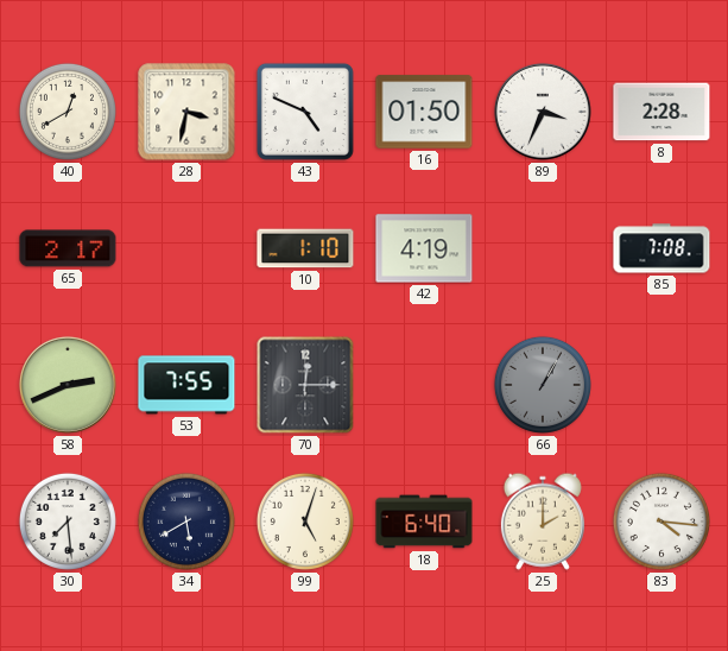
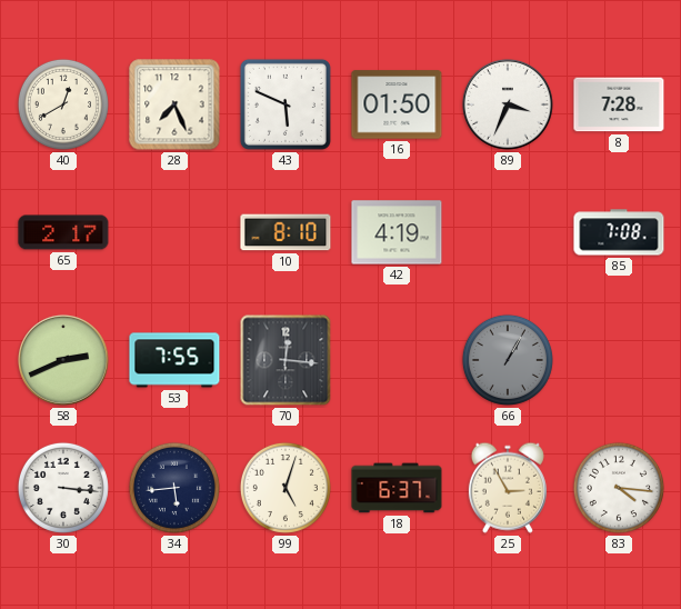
28: 3:32 -> 7:26 (174, 104)
43: 4:49 -> 5:49 (286, 104)
8: 2:28 -> 7:28 (619, 104)
10: 1:10 -> 8:10 (286, 232)
70: 12:15 -> 12:16 (286, 360)
30: 7:29 -> 3:16 (63, 488)
34: 5:40 -> 5:44 (174, 488)
18: 6:40 -> 6:37 (397, 488)
25: 2:00 -> 2:55 (508, 488)
